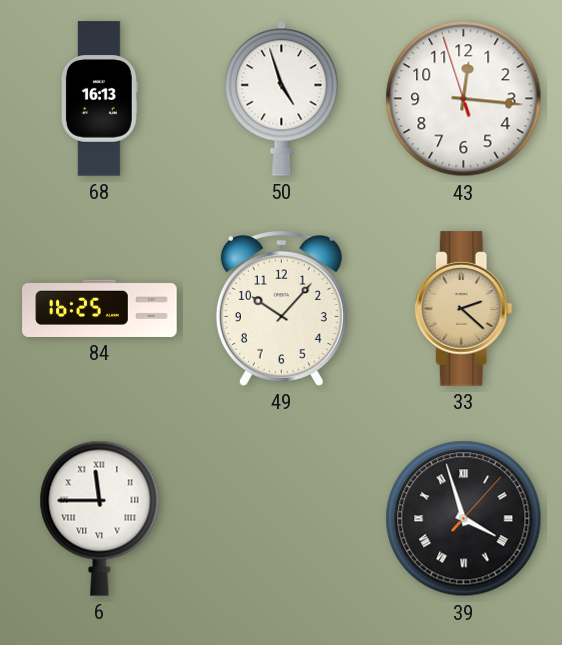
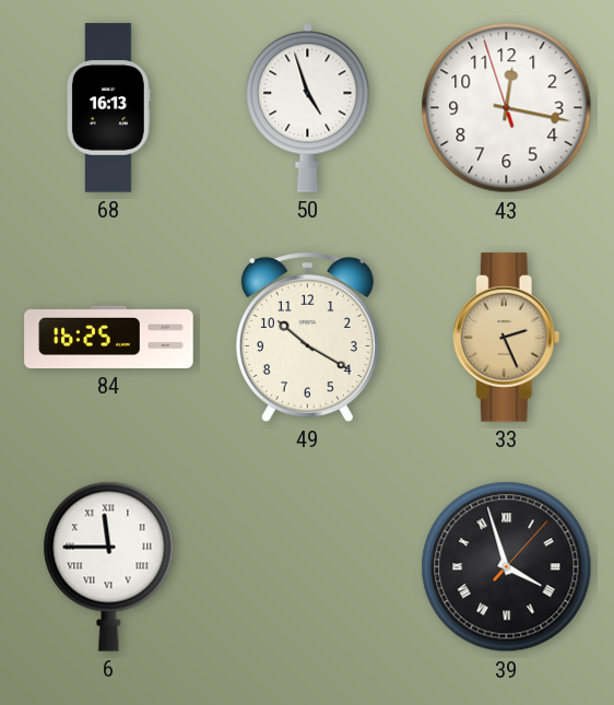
43: 12:15 -> 12:16 (507, 108)
49: 10:07 -> 10:20 (307, 338)
33: 2:22 -> 2:26 (506, 338)
